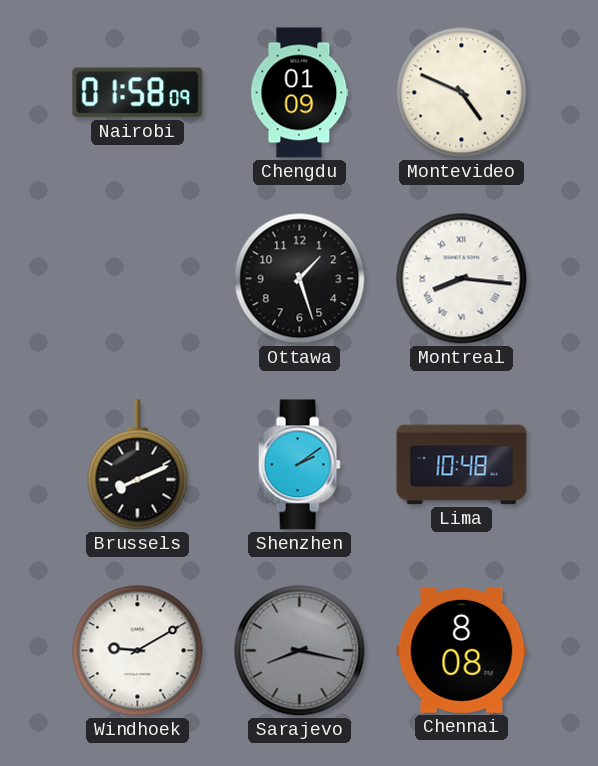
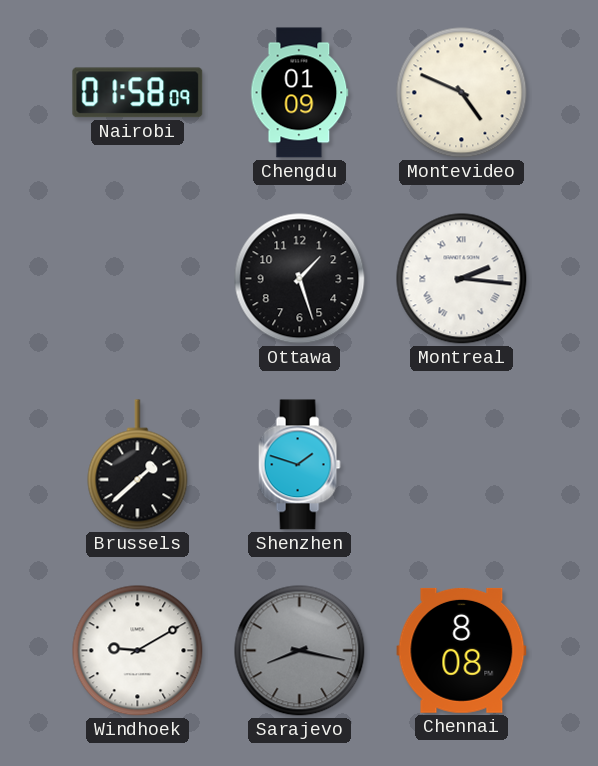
Montreal: 8:16 -> 2:16 (462, 279)
Brussels: 8:11 -> 1:38 (138, 465)
Shenzhen: 2:09 -> 1:48 (299, 465)
Lima: 10:48 -> none (462, 465)
